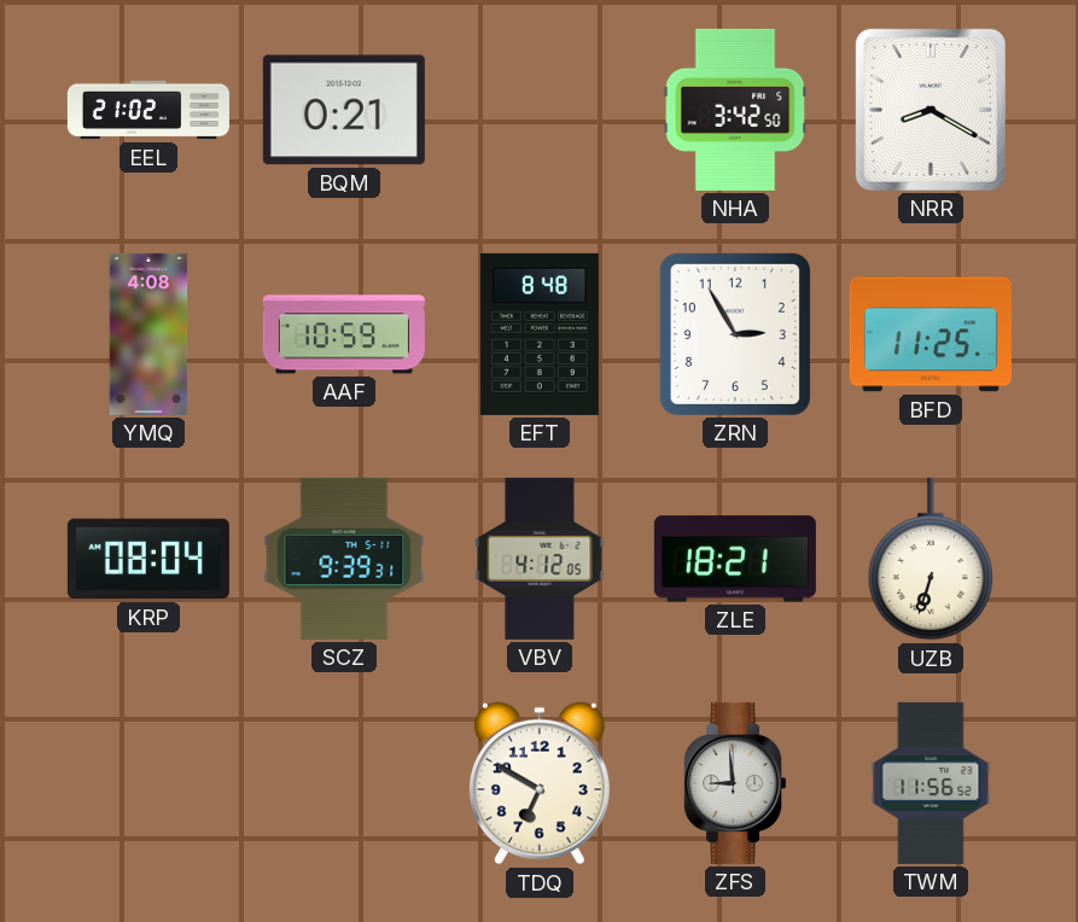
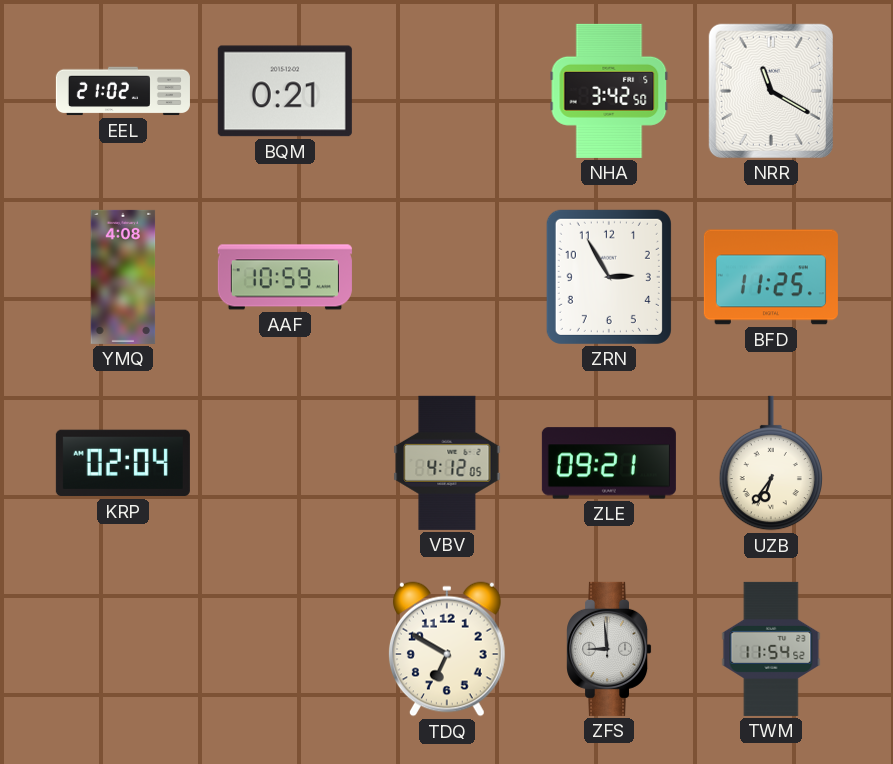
NRR: 8:20 -> 11:20 (771, 91)
EFT: 8:48 -> none (540, 334)
KRP: 08:04 -> 02:04 (123, 463)
SCZ: 9:39 -> none (344, 559)
ZLE: 18:21 -> 09:21 (609, 463)
UZB: 6:33 -> 6:36 (770, 463)
TWM: 11:56 -> 11:54 (771, 649)
